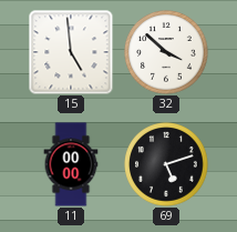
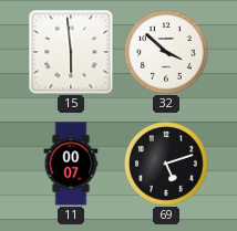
15: 4:59 -> 5:59 (71, 52)
11: 00:00 -> 00:07 (71, 164)
